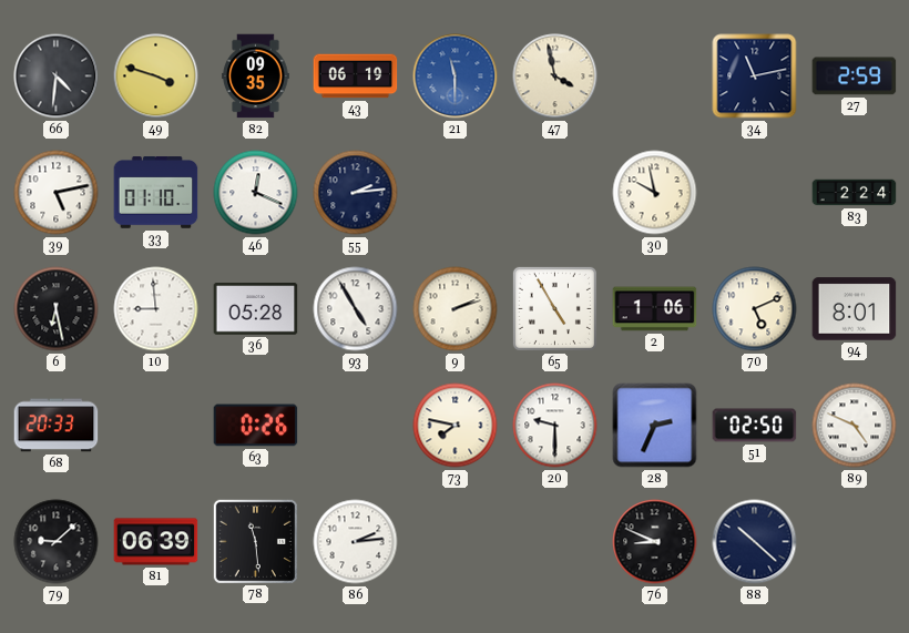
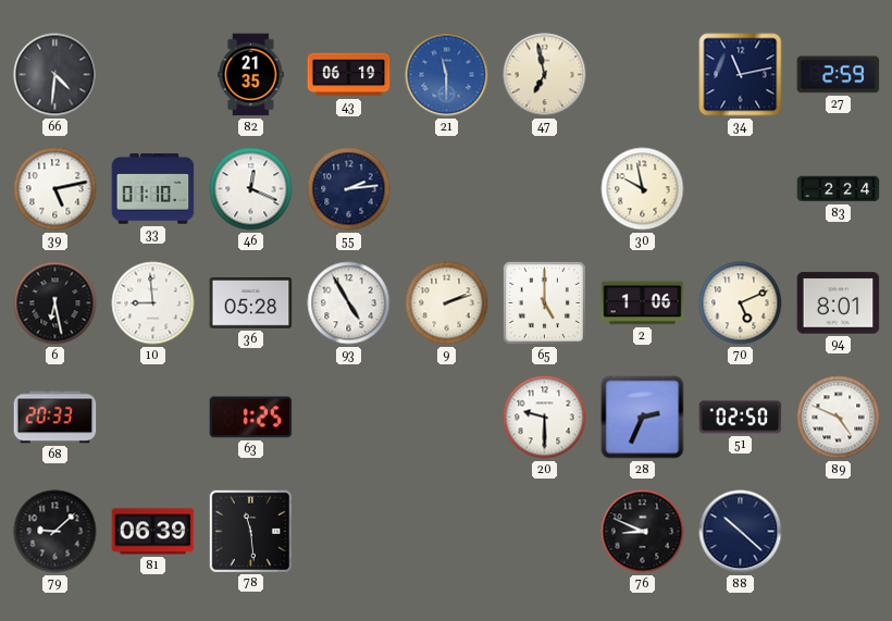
49: 3:48 -> none (156, 76)
82: 09:35 -> 21:35 (251, 75)
47: 3:58 -> 6:58 (545, 75)
65: 4:55 -> 5:00 (544, 302)
63: 0:26 -> 1:25 (251, 418)
73: 7:47 -> none (456, 426)
86: 2:14 -> none (356, 542)
